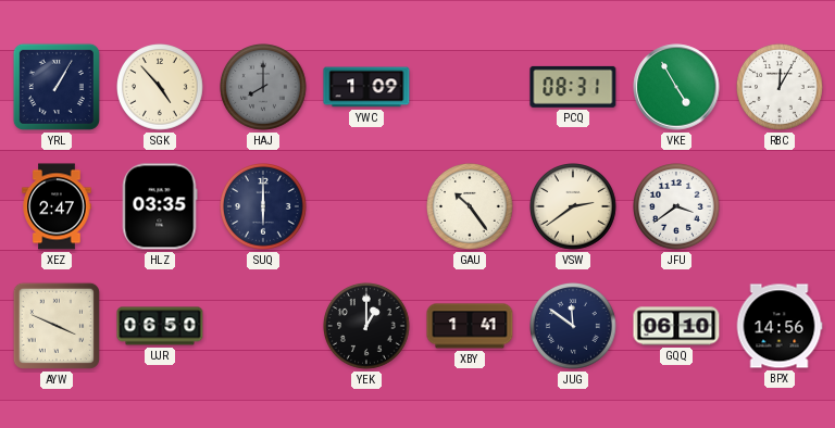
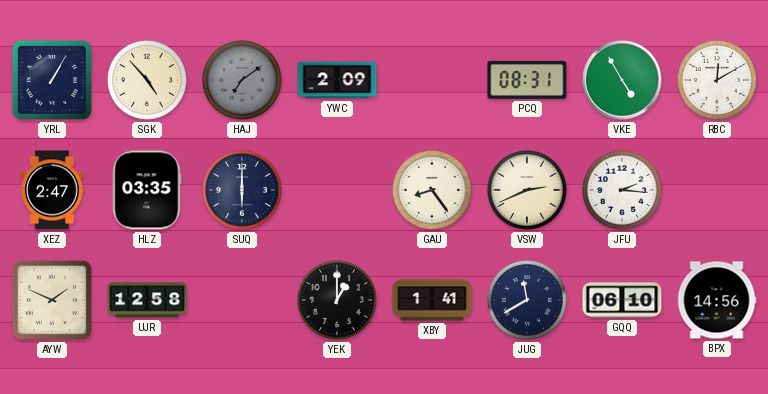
HAJ: 8:00 -> 7:09 (243, 81)
YWC: 1:09 -> 2:09 (337, 80)
RBC: 12:05 -> 12:10 (718, 81)
GAU: 10:24 -> 8:24 (433, 191)
VSW: 2:39 -> 2:41 (528, 191)
JFU: 3:39 -> 2:16 (623, 191)
AYW: 3:49 -> 1:49 (52, 300)
UJR: 06:50 -> 12:58 (147, 300)
JUG: 11:51 -> 11:40 (528, 301)
